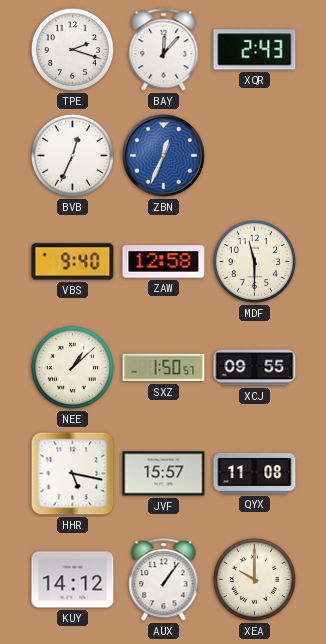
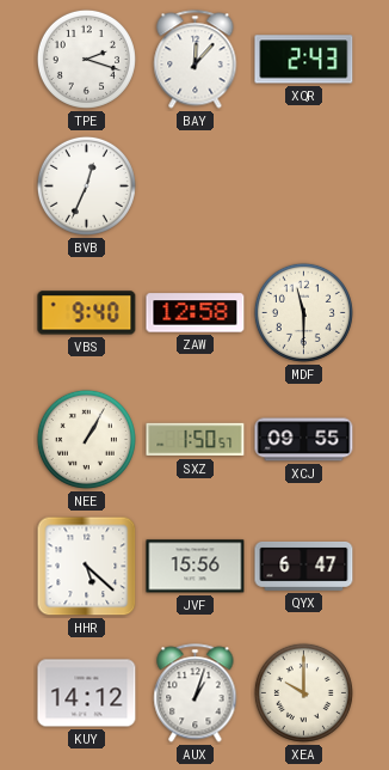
ZBN: 12:34 -> none (163, 155)
NEE: 1:08 -> 1:05 (86, 439)
HHR: 5:17 -> 5:22 (87, 567)
JVF: 15:57 -> 15:56 (196, 567)
QYX: 11:08 -> 6:47 (304, 566)
AUX: 1:06 -> 1:03 (196, 693)
